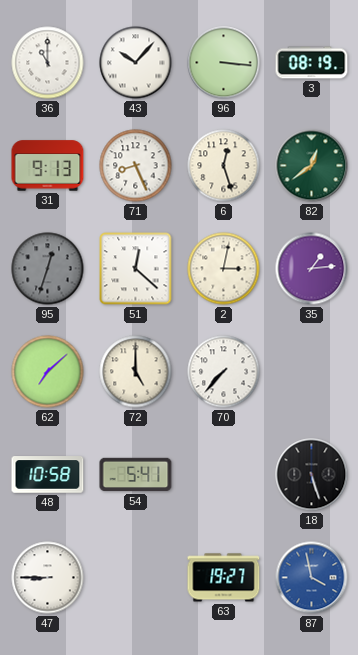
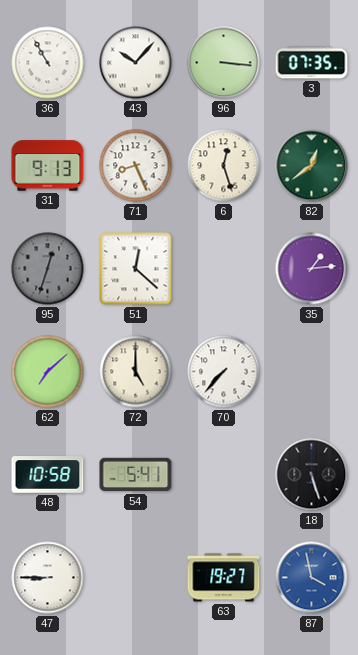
36: 11:00 -> 10:55 (48, 63)
3: 08:19 -> 07:35 (312, 63)
2: 3:02 -> none (224, 269)
